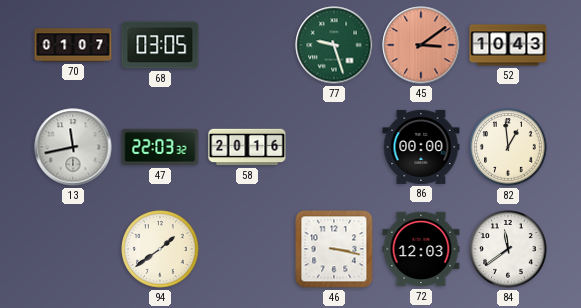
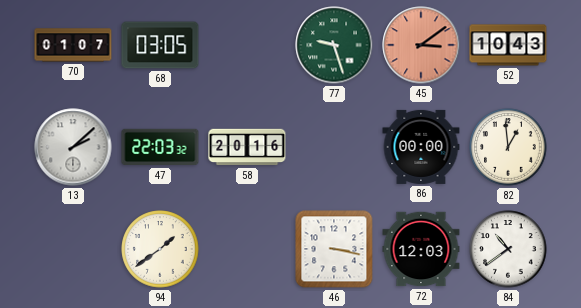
13: 11:43 -> 2:08 (73, 147)
84: 11:39 -> 10:39 (508, 249)
